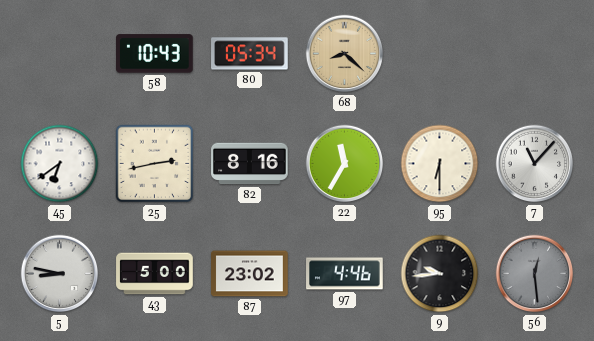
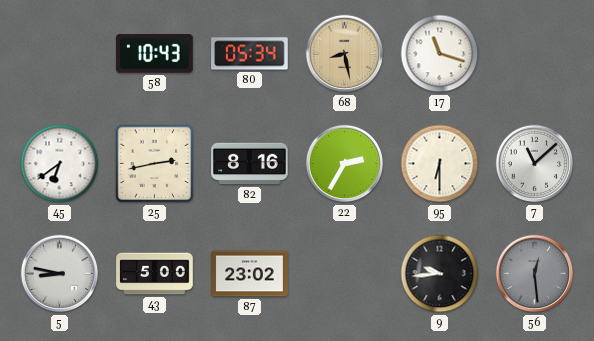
68: 8:22 -> 8:28 (345, 54)
17: none -> 11:18 (440, 54)
22: 11:35 -> 2:35 (345, 164)
7: 11:07 -> 11:08 (535, 164)
97: 4:46 -> none (345, 274)
